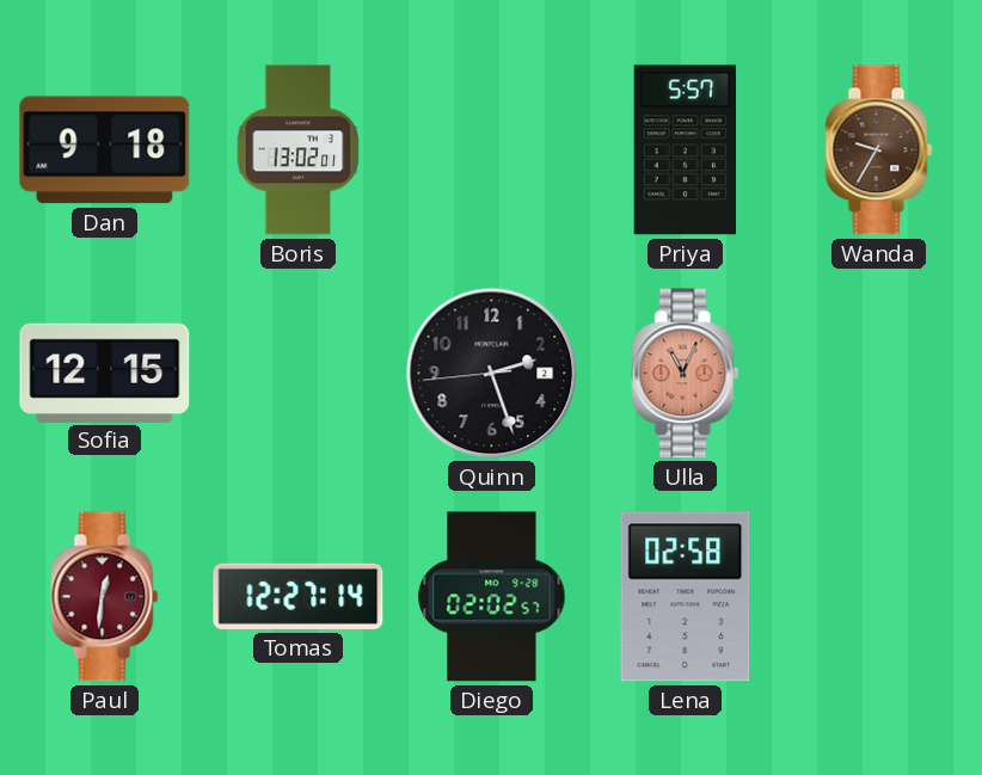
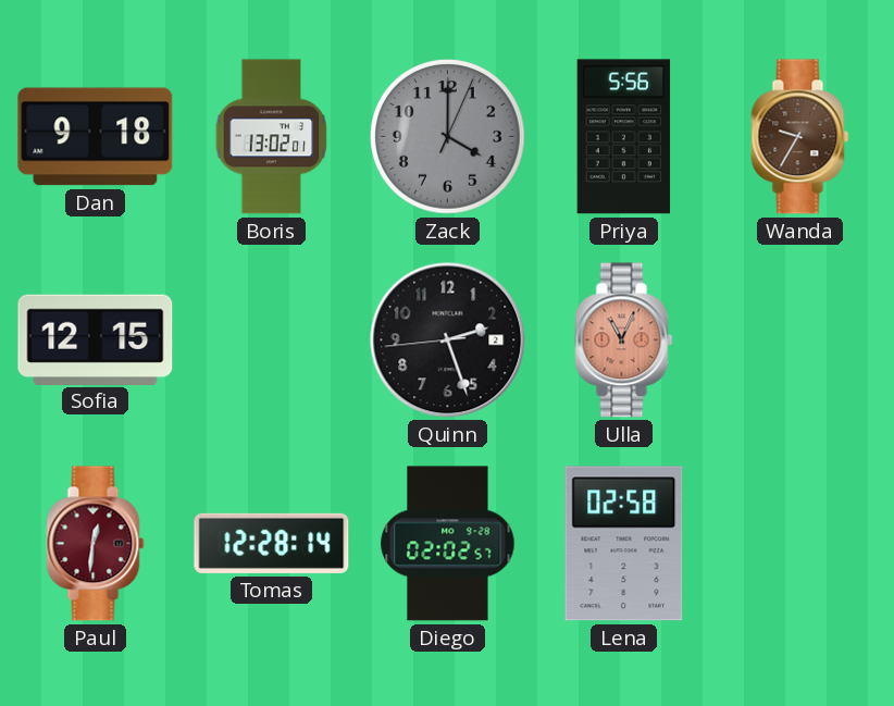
Zack: none -> 4:00 (448, 137)
Priya: 5:57 -> 5:56 (624, 137)
Tomas: 12:27 -> 12:28 (272, 543)
